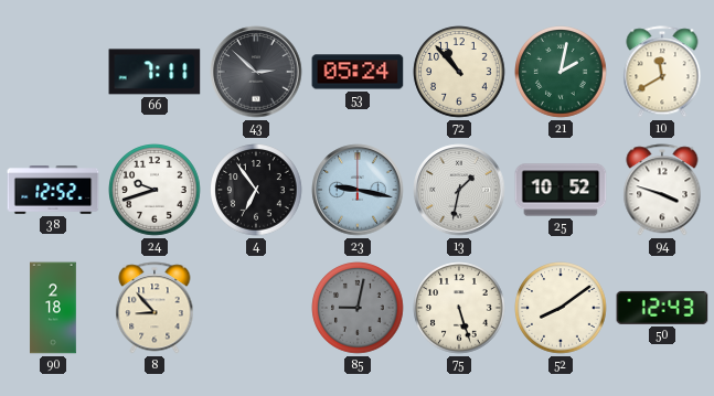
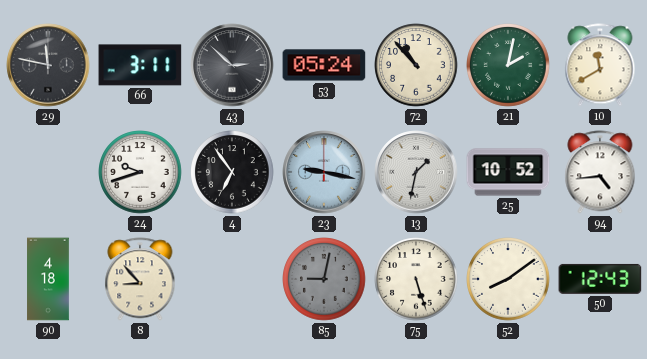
29: none -> 11:47 (48, 65)
66: 7:11 -> 3:11 (140, 65)
38: 12:52 -> none (53, 191)
94: 3:48 -> 4:44 (600, 172)
90: 2:18 -> 4:18 (48, 279)
